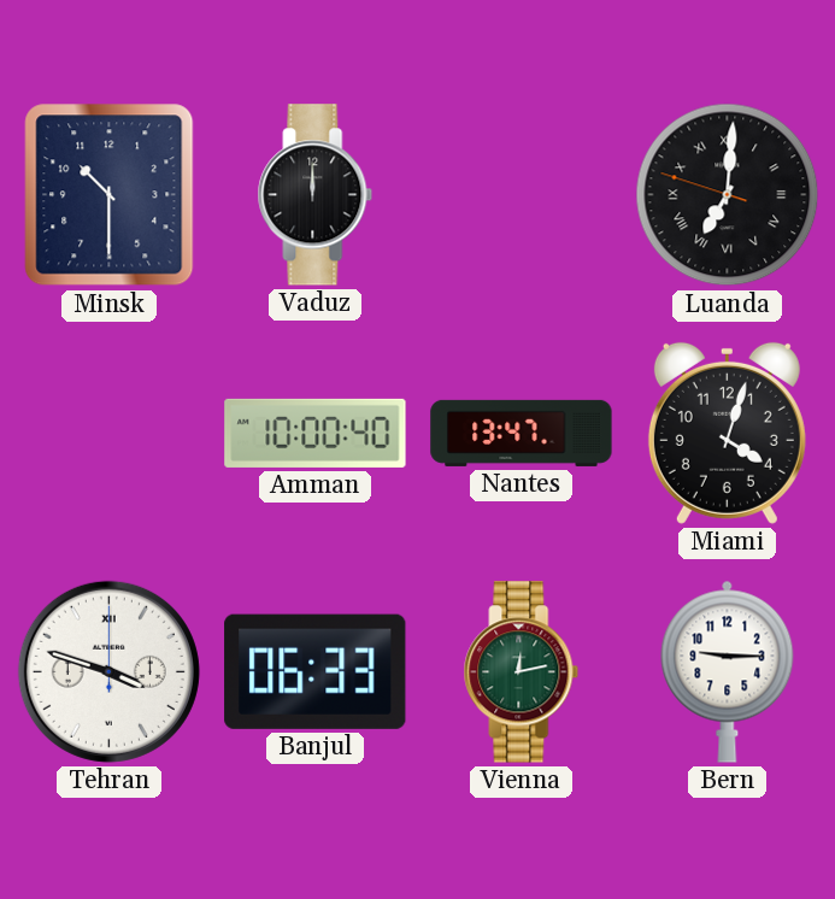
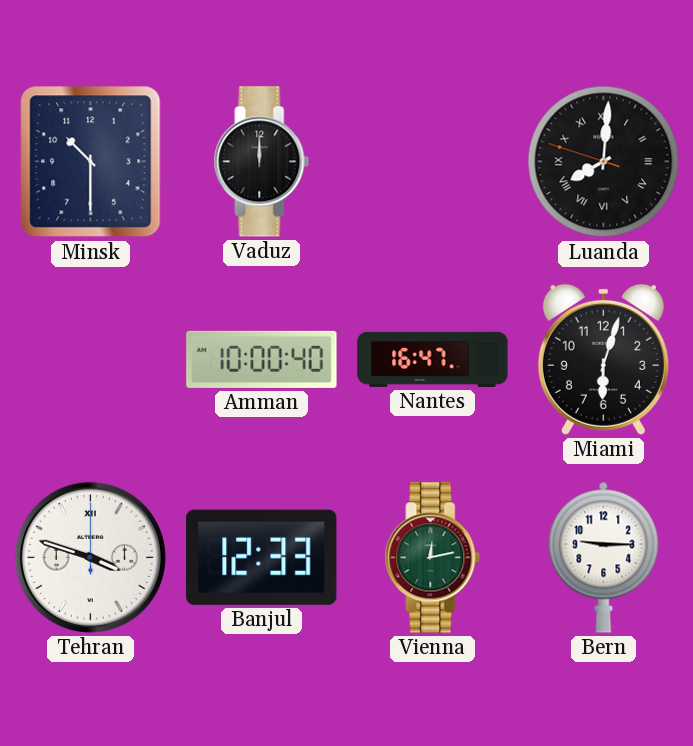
Luanda: 7:00 -> 8:00 (604, 162)
Nantes: 13:47 -> 16:47 (433, 359)
Miami: 4:03 -> 6:03 (603, 359)
Banjul: 06:33 -> 12:33 (262, 557)
